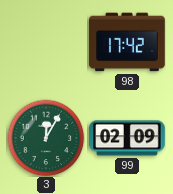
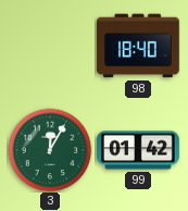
98: 17:42 -> 18:40 (138, 46)
99: 02:09 -> 01:42 (138, 150)
